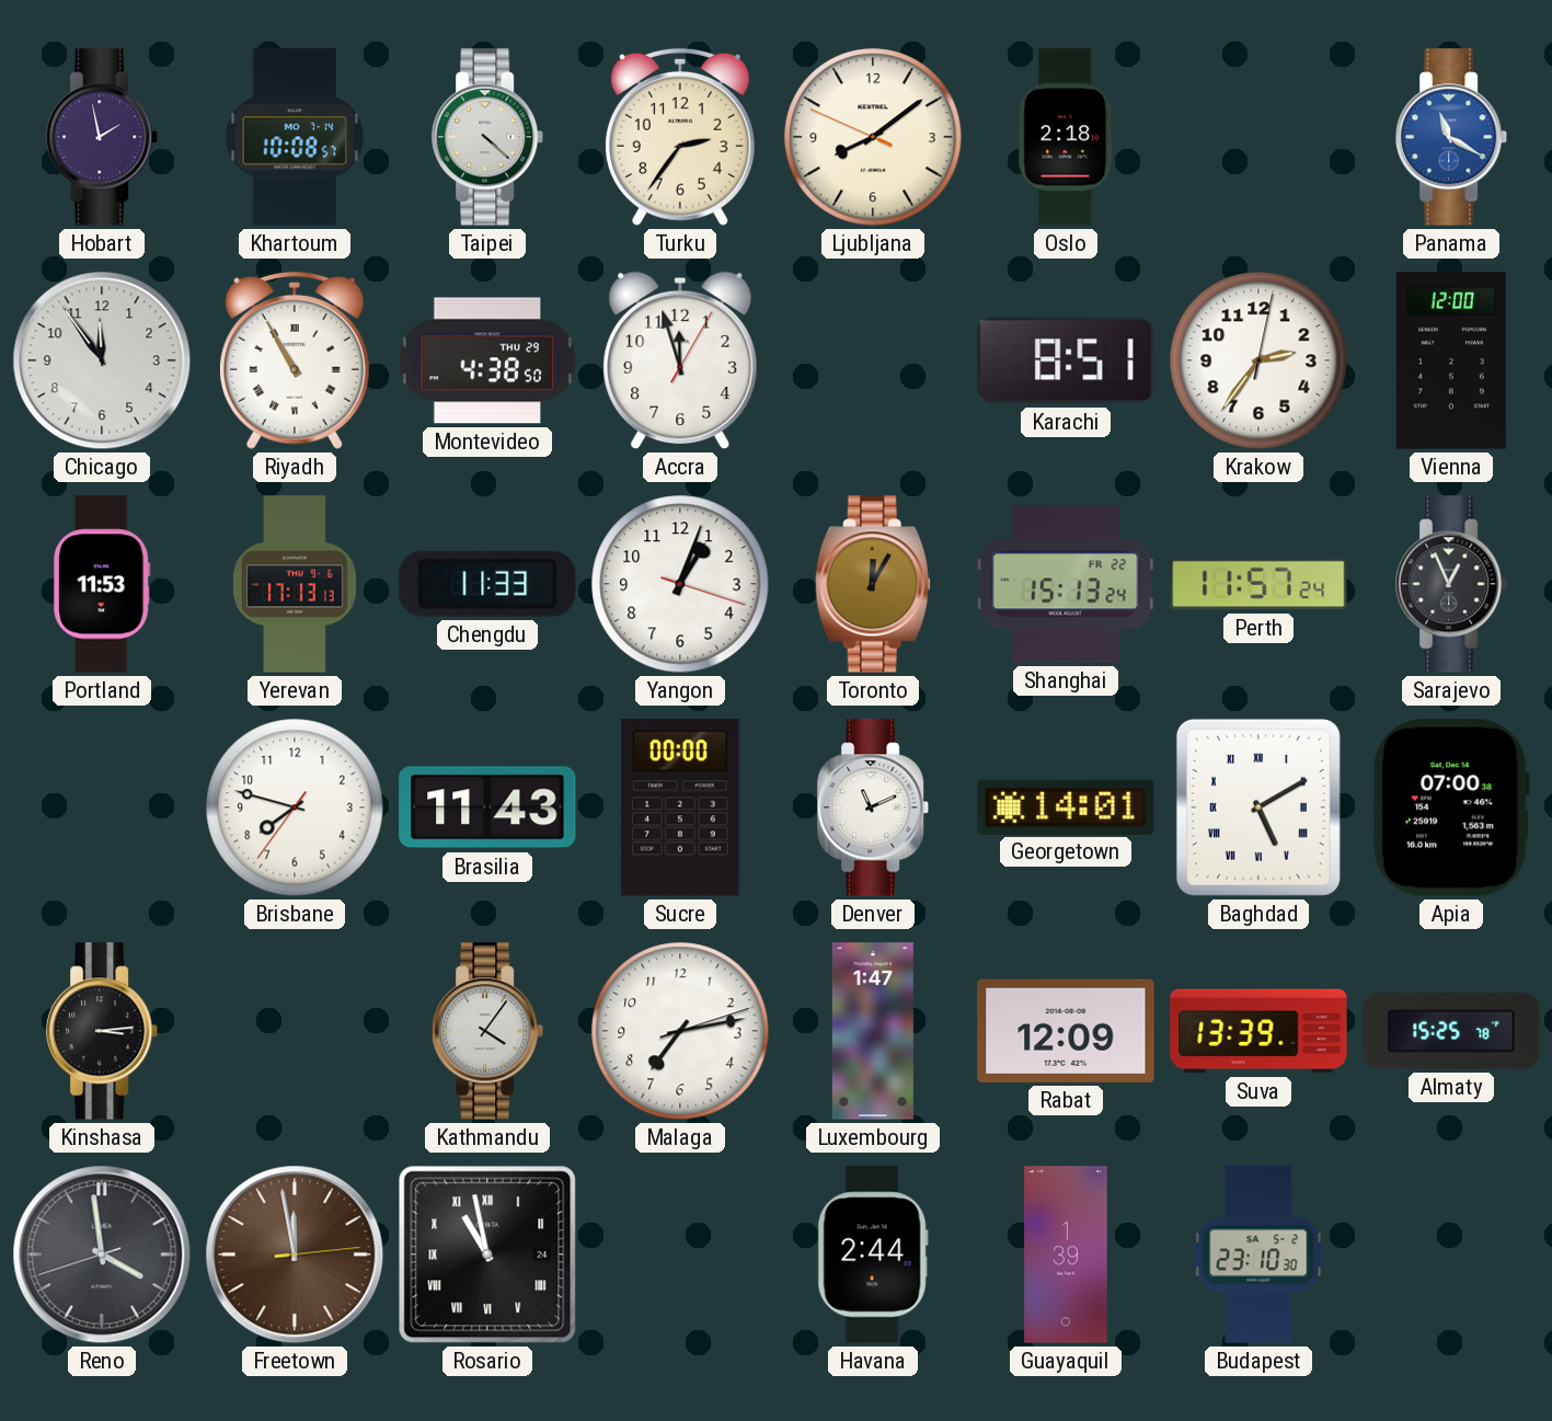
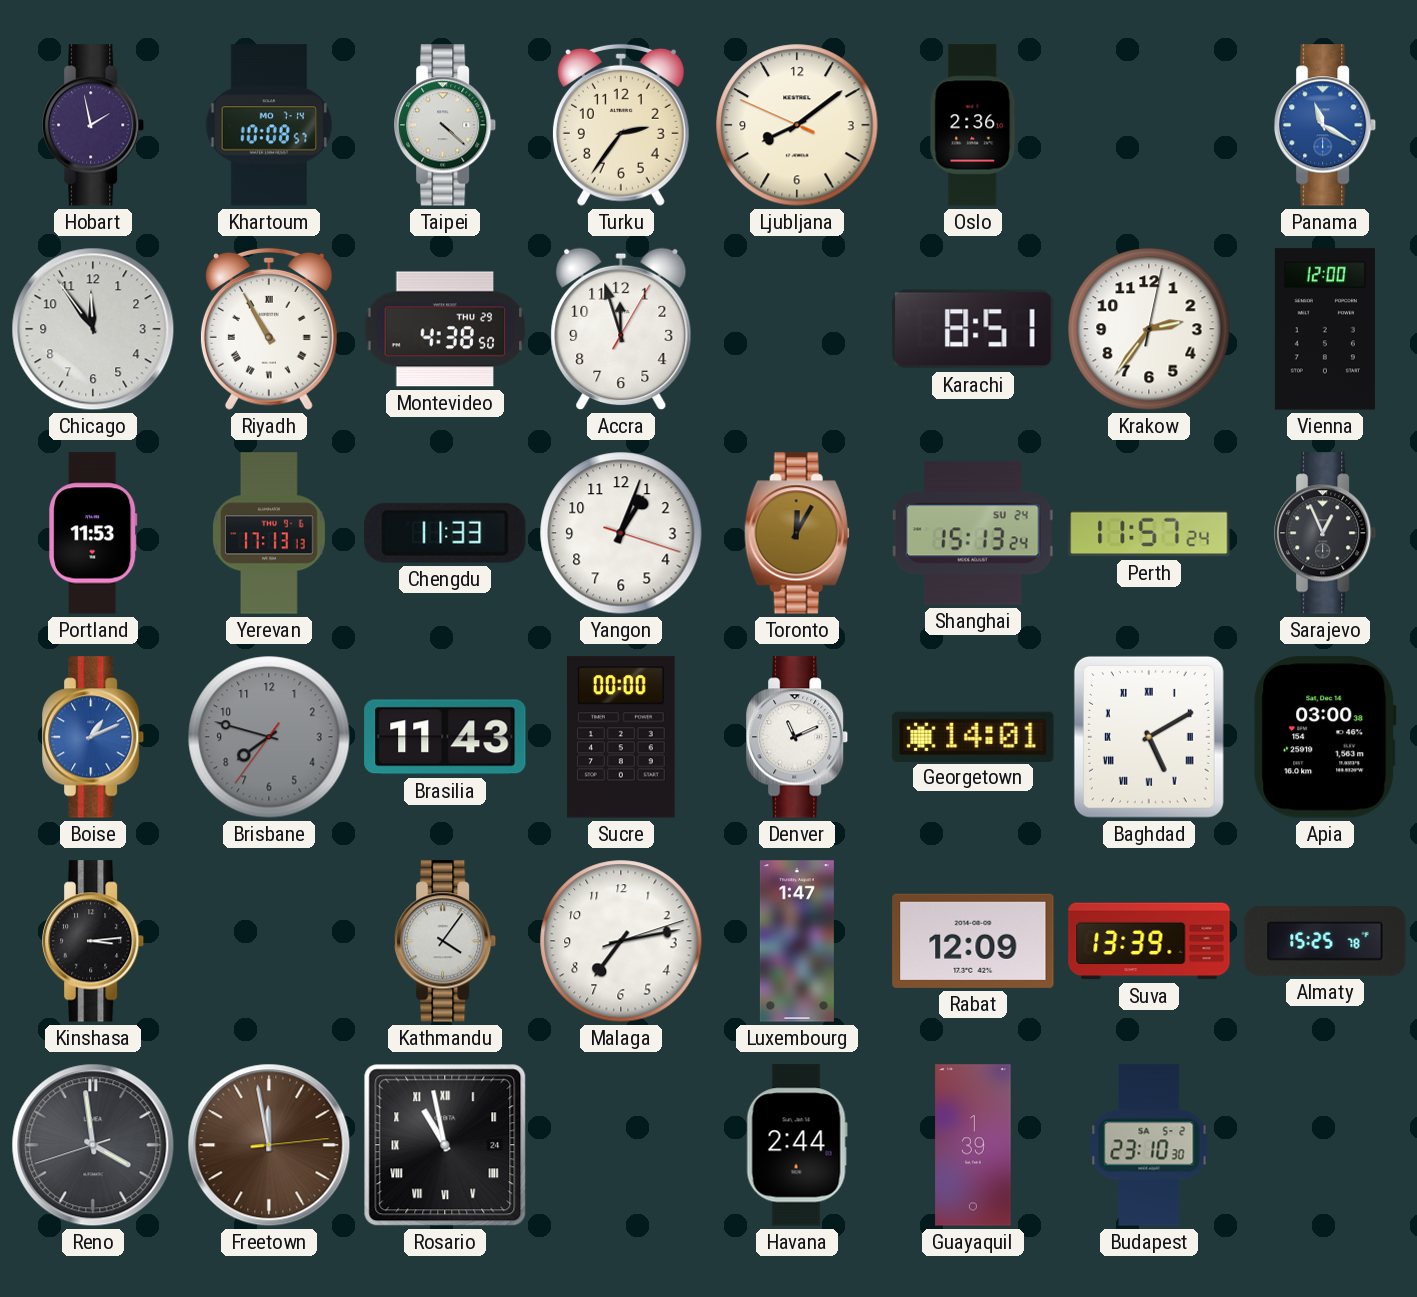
Oslo: 2:18 -> 2:36 (973, 125)
Shanghai date: FR 22 -> SU 24 (973, 533)
Boise: none -> 1:11 (94, 737)
Brisbane dial: white -> grey (269, 737)
Apia: 07:00 -> 03:00 (1325, 737)
